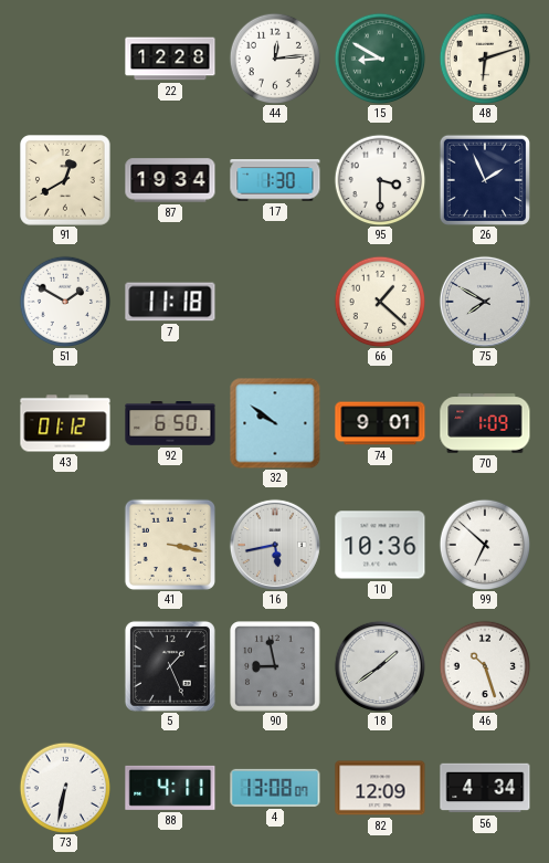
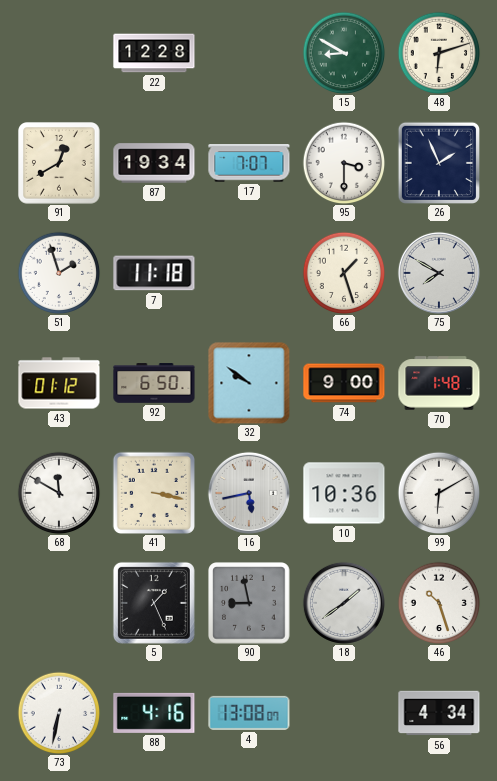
44: 12:14 -> none (275, 59)
17: 1:30 -> 7:07 (249, 163)
51: 1:50 -> 1:57 (59, 273)
66: 1:22 -> 1:27 (344, 273)
74: 9:01 -> 9:00 (344, 383)
70: 1:09 -> 1:48 (439, 383)
68: none -> 11:50 (59, 493)
99: 6:52 -> 6:10 (439, 493)
88: 4:11 -> 4:16 (154, 713)
82: 12:09 -> none (380, 788)
